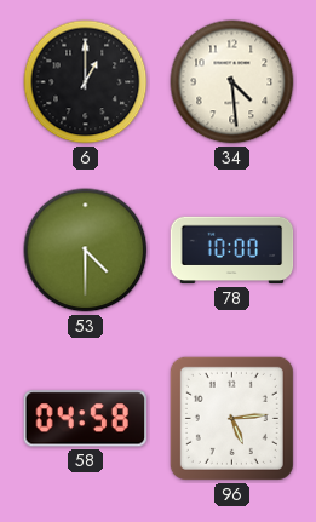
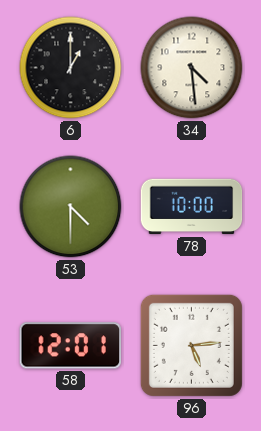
58: 04:58 -> 12:01 (70, 346)
